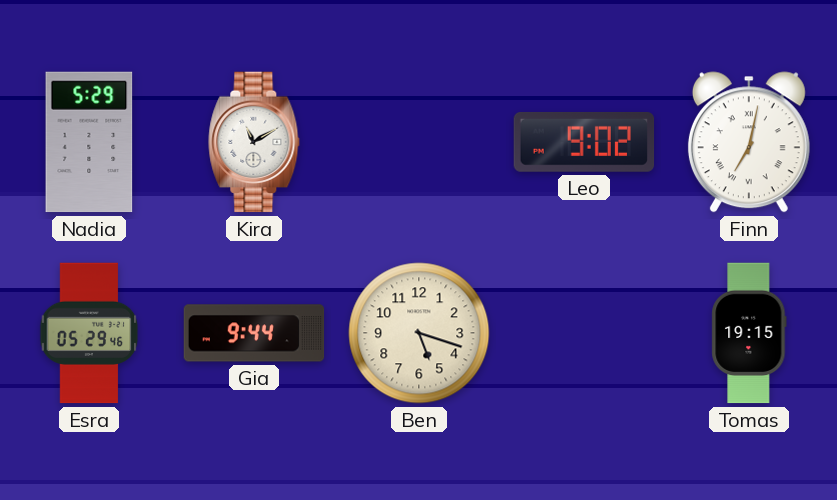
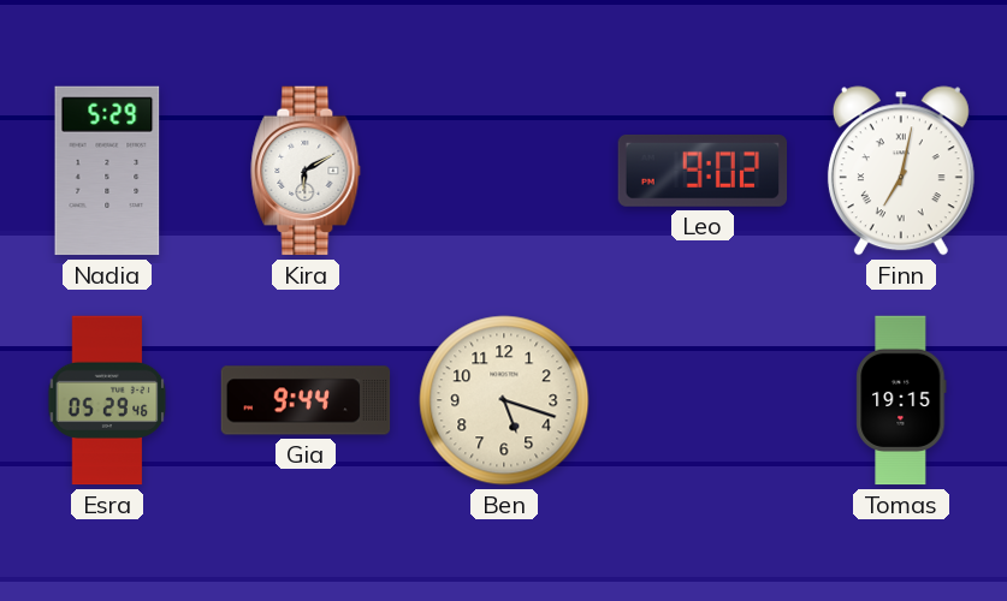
Kira: 11:10 -> 6:10 (306, 171)
